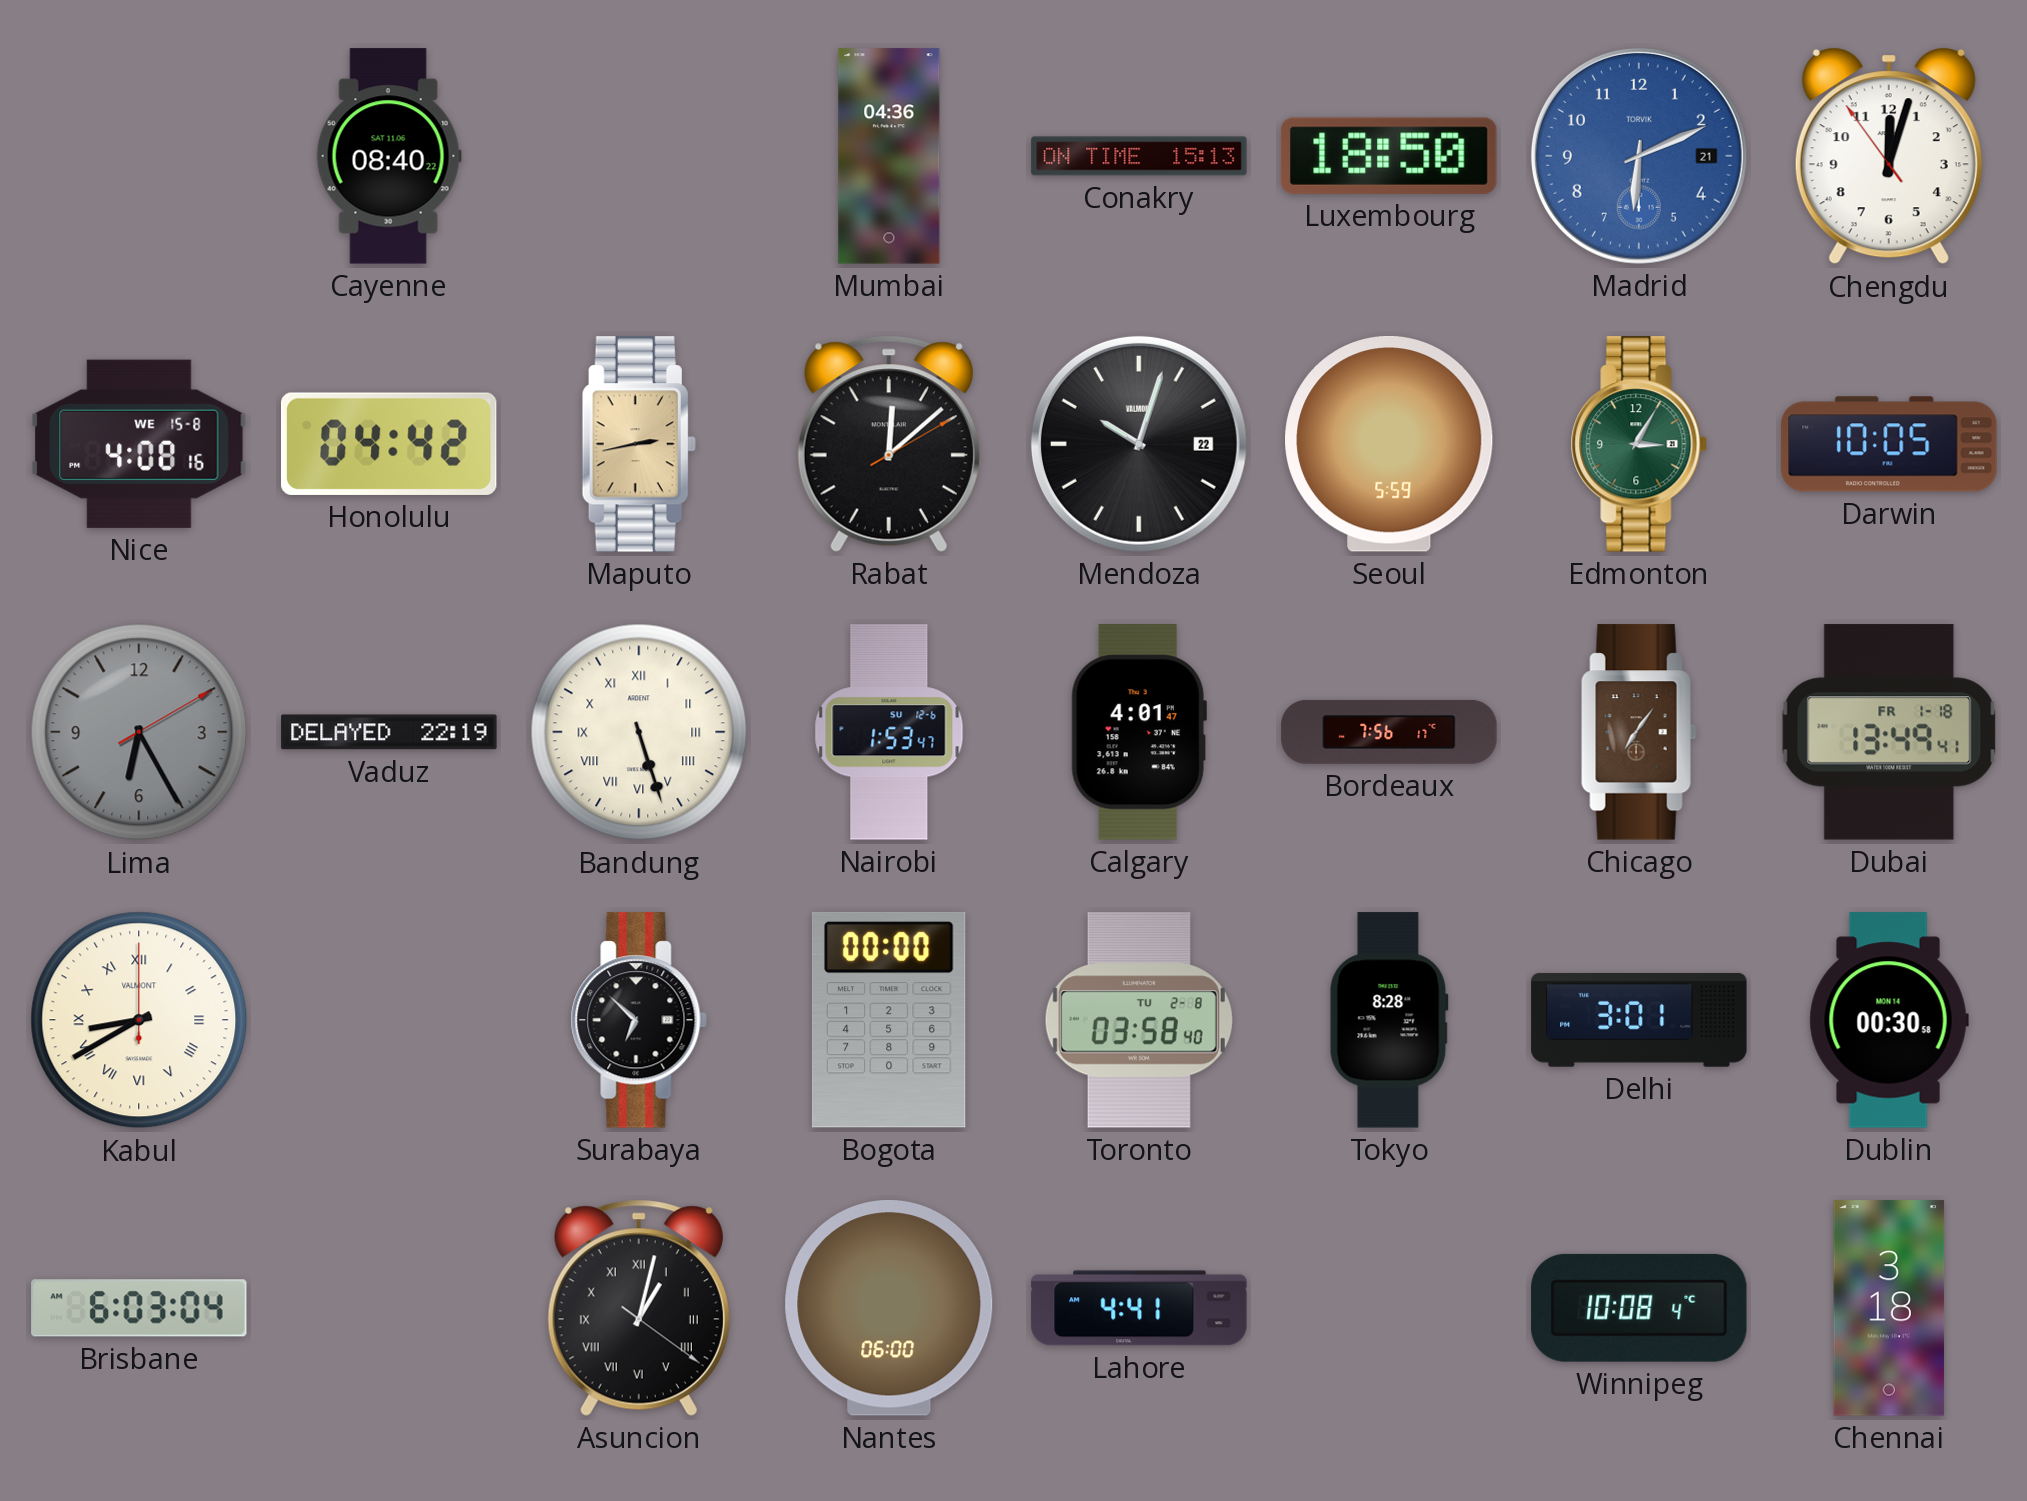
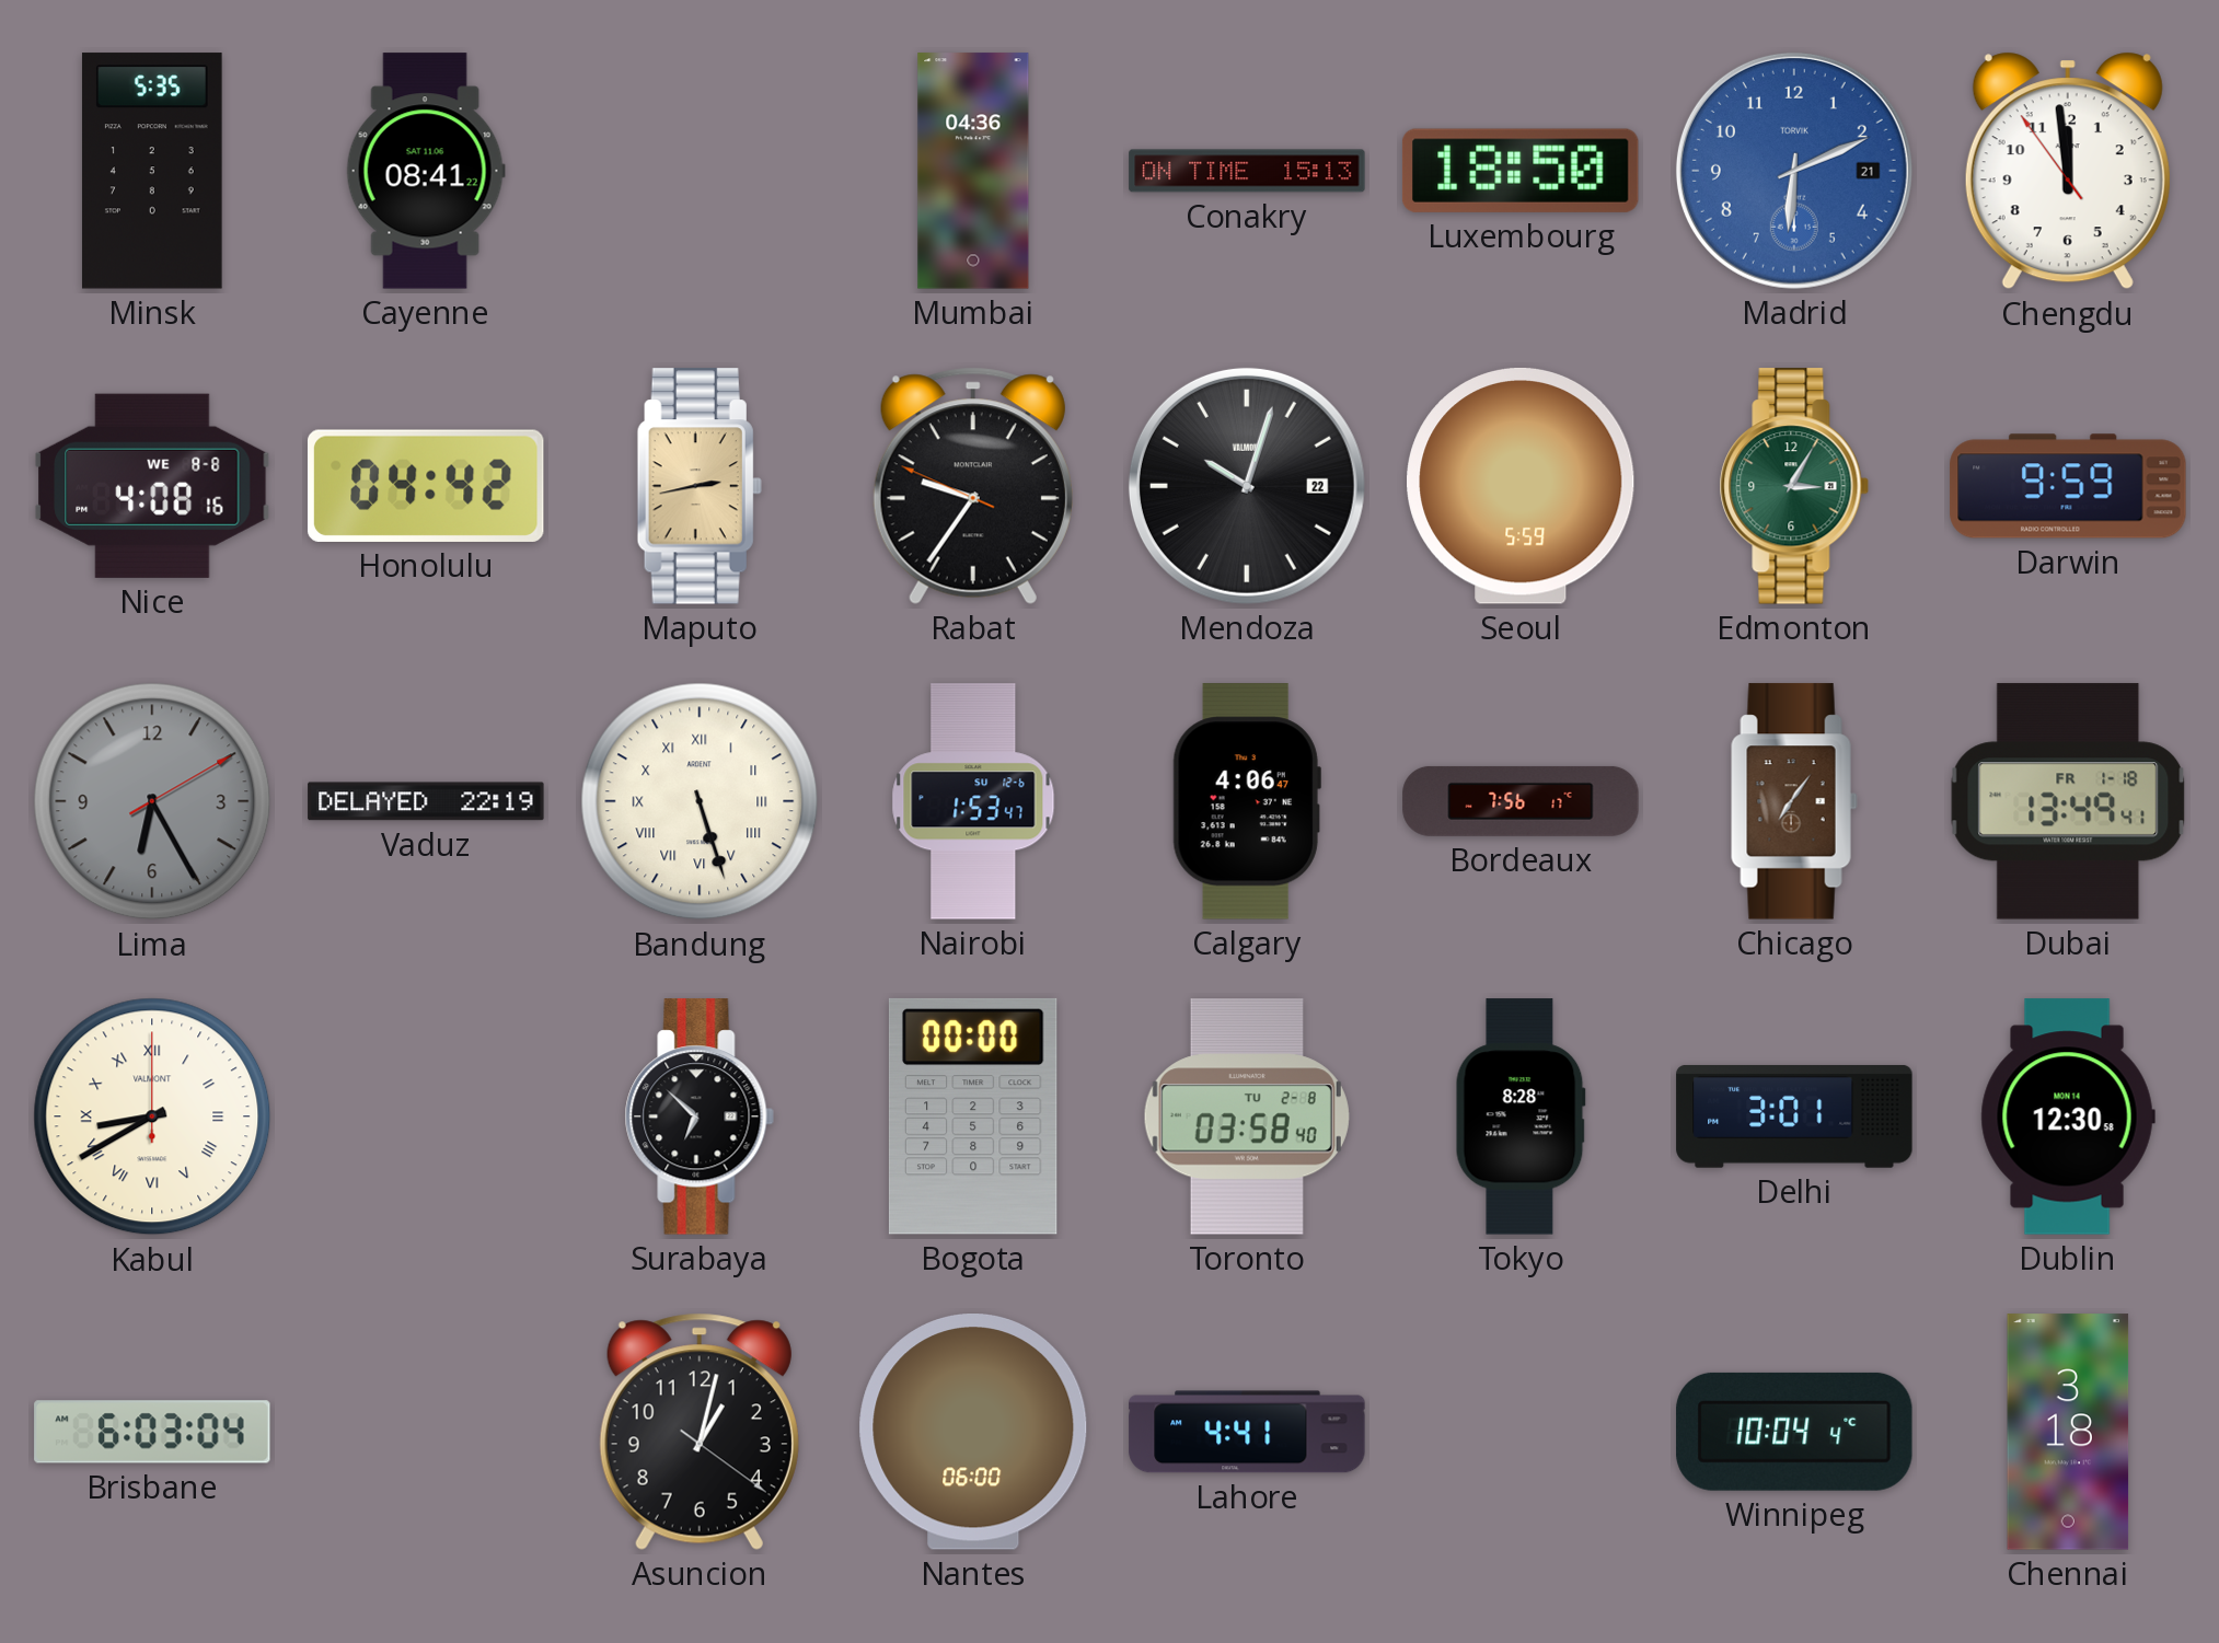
Minsk: none -> 5:35 (152, 171)
Cayenne: 08:40 -> 08:41 (426, 171)
Chengdu: 12:02 -> 11:58 (2068, 171)
Nice date: WE 15-8 -> WE 8-8 (153, 486)
Rabat: 12:08 -> 9:35 (973, 486)
Darwin: 10:05 -> 9:59 (2068, 486)
Calgary: 4:01 -> 4:06 (1247, 801)
Dublin: 00:30 -> 12:30 (2068, 1116)
Asuncion numerals: Roman -> Arabic (700, 1432)
Winnipeg: 10:08 -> 10:04 (1794, 1432)
